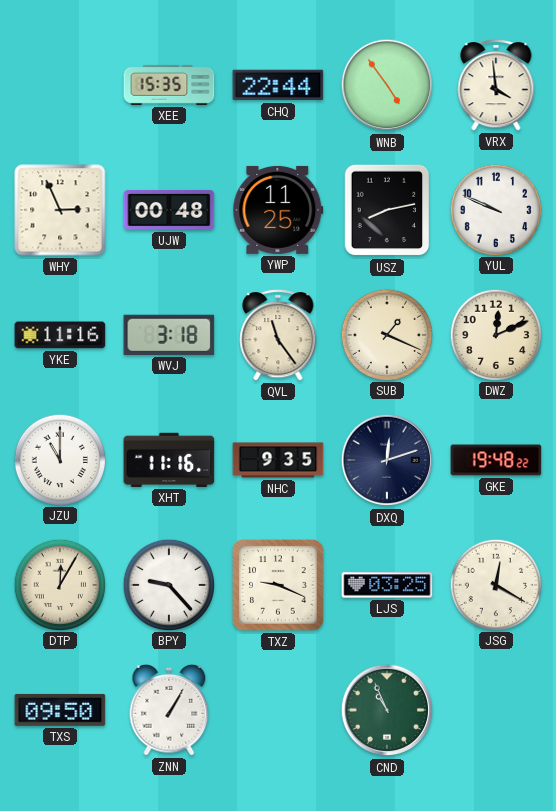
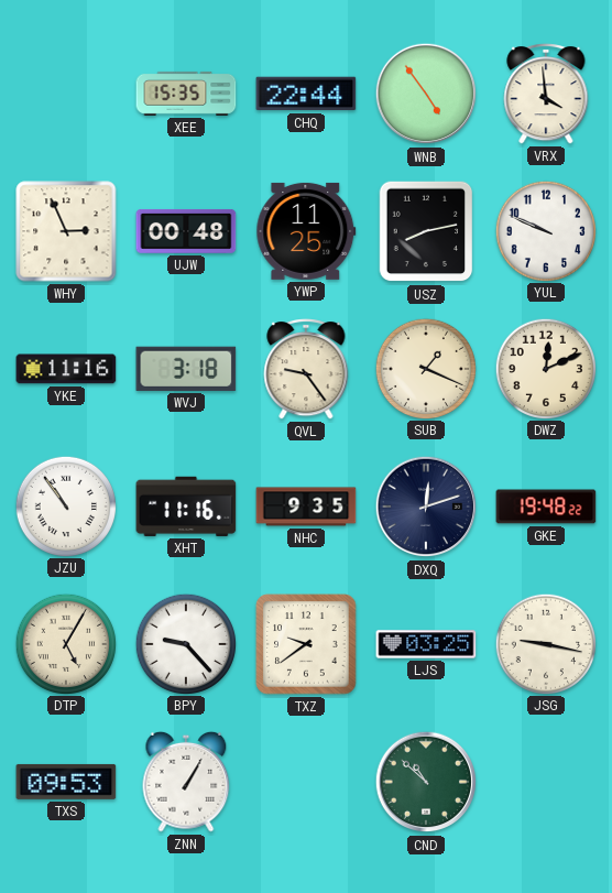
QVL: 11:24 -> 9:24 (306, 370)
JZU: 11:00 -> 10:54 (65, 505)
DTP: 12:05 -> 5:05 (65, 643)
TXZ: 9:19 -> 9:39 (306, 644)
JSG: 12:20 -> 9:17 (545, 643)
TXS: 09:50 -> 09:53 (66, 782)
CND: 10:56 -> 10:52 (426, 782)
